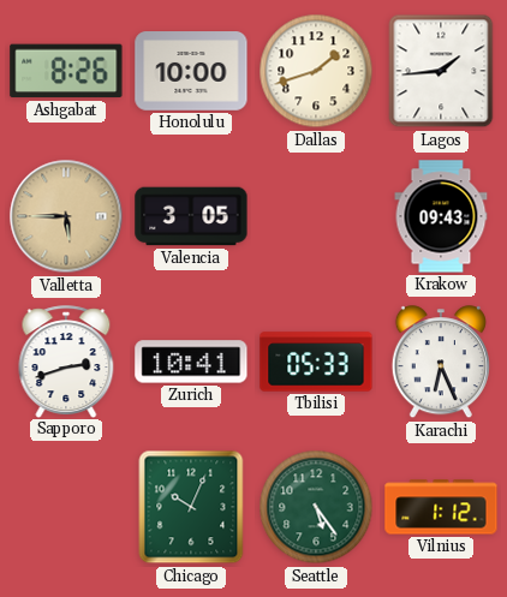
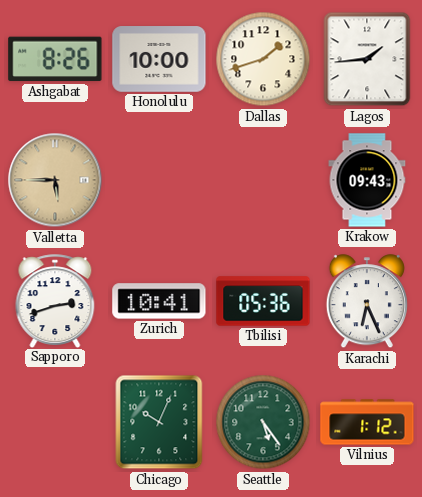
Valencia: 3:05 -> none (191, 216)
Tbilisi: 05:33 -> 05:36 (263, 301)
